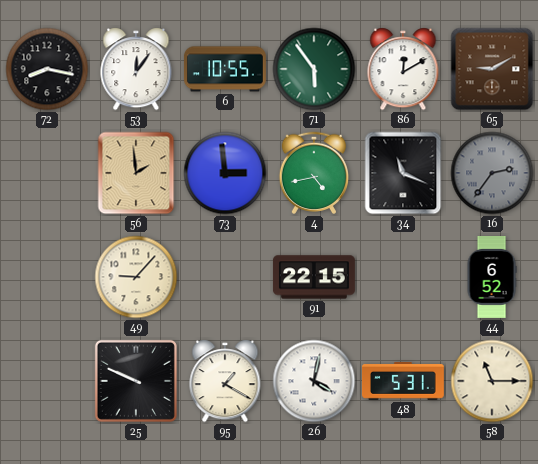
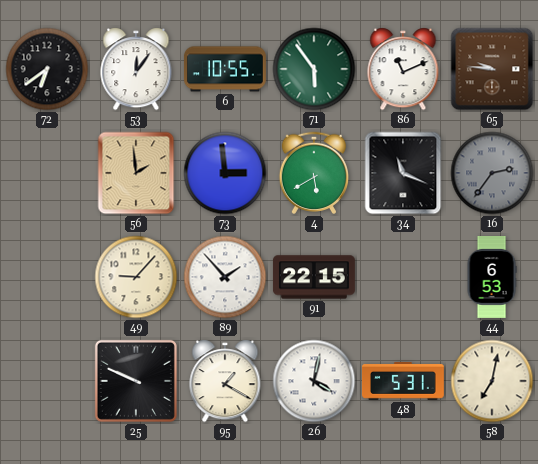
72: 8:17 -> 6:39 (47, 69)
86: 12:10 -> 11:11 (403, 69)
65: 9:10 -> 9:46 (492, 69)
4: 4:43 -> 5:40 (313, 173)
89: none -> 1:53 (225, 277)
44: 6:52 -> 6:53 (492, 278)
58: 11:15 -> 7:02 (492, 381)
